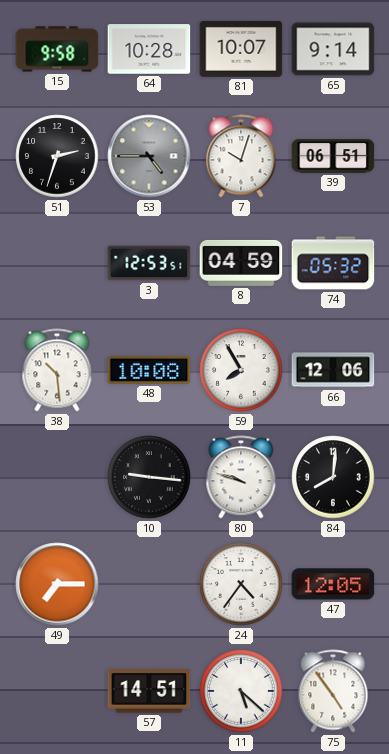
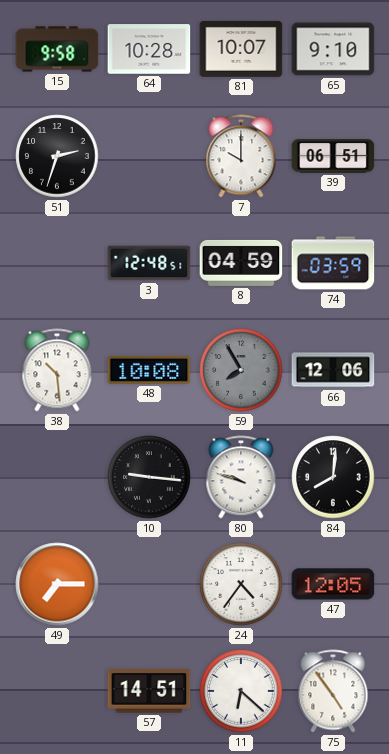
65: 9:14 -> 9:10 (333, 49)
53: 4:45 -> none (149, 156)
7: 10:03 -> 10:00 (241, 156)
3: 12:53 -> 12:48 (149, 263)
74: 05:32 -> 03:59 (333, 263)
59 dial: white -> grey (241, 370)
11: 5:22 -> 6:22 (241, 691)
